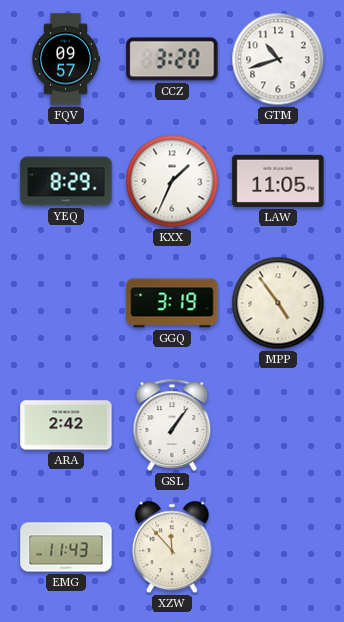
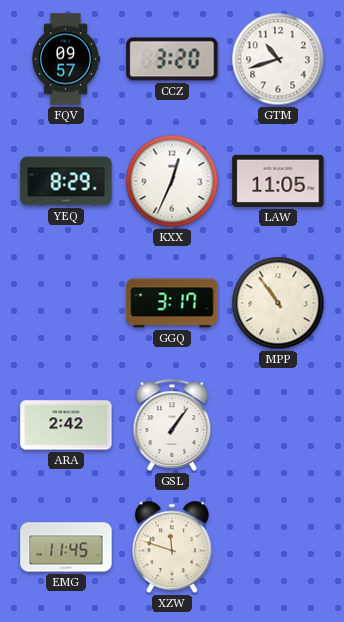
KXX: 1:34 -> 12:34 (172, 181)
GGQ: 3:19 -> 3:17 (172, 303)
MPP: 4:54 -> 10:54 (278, 303)
EMG: 11:43 -> 11:45 (66, 547)
XZW: 11:53 -> 11:48 (172, 547)
